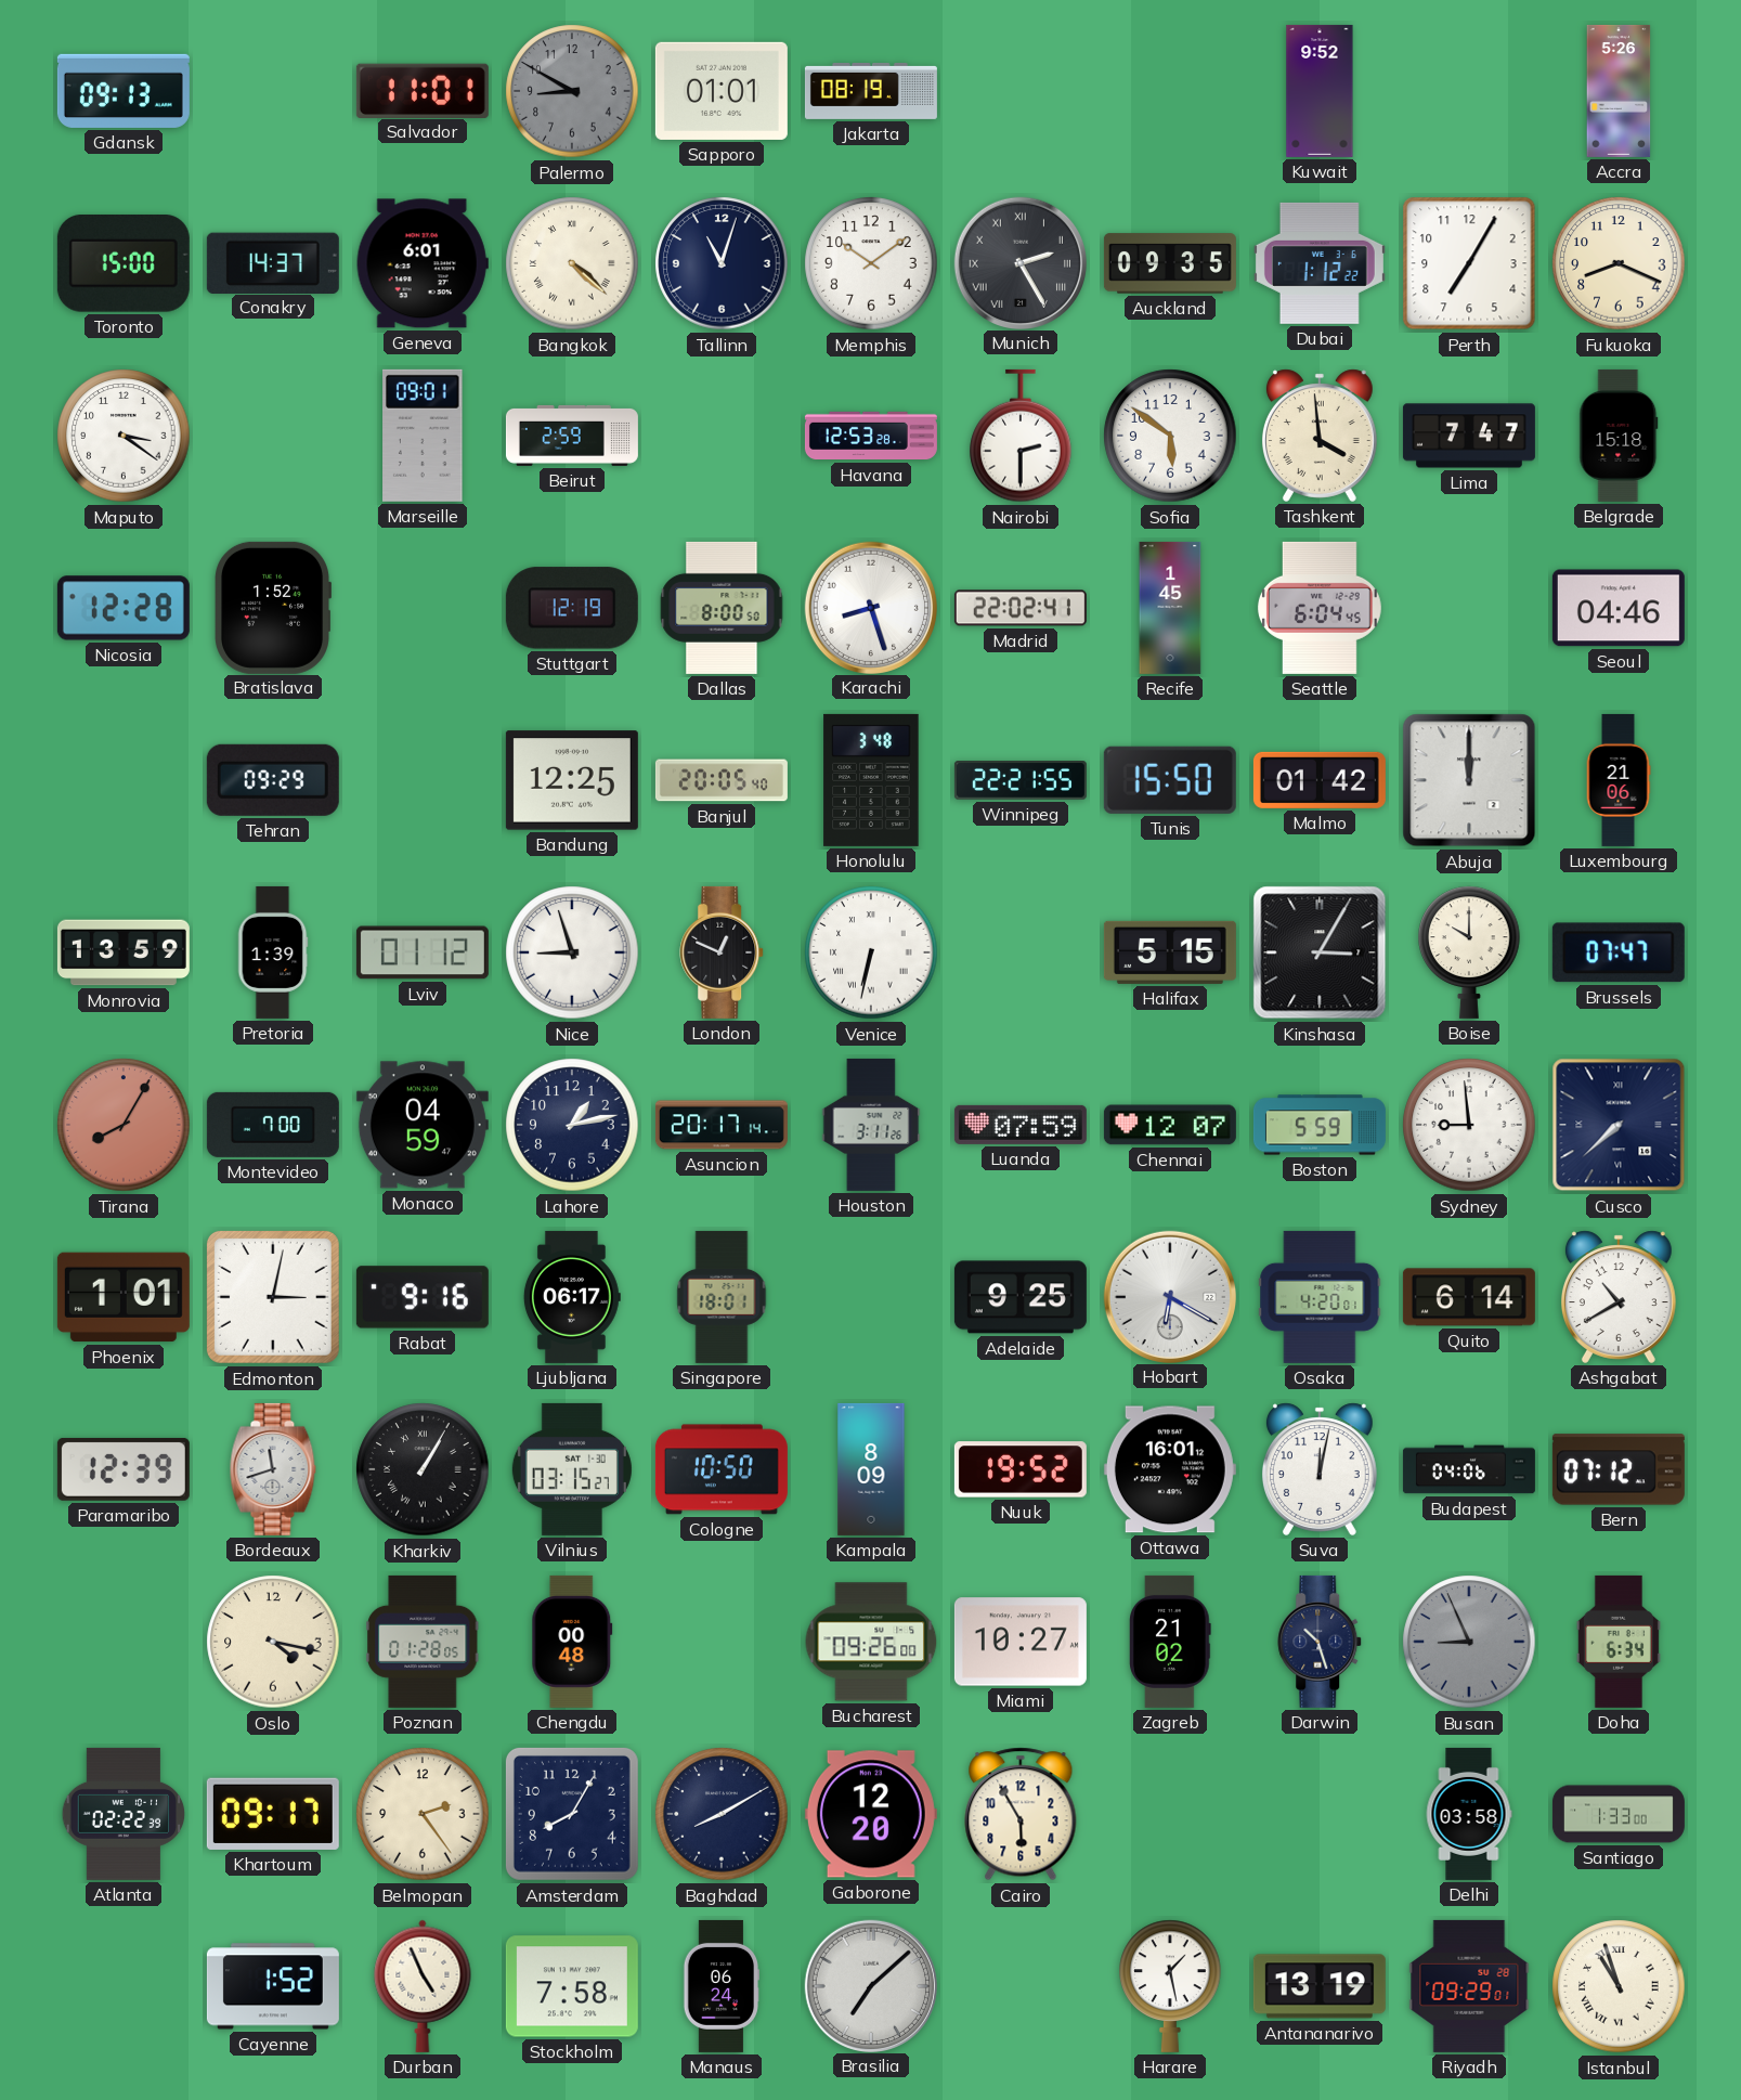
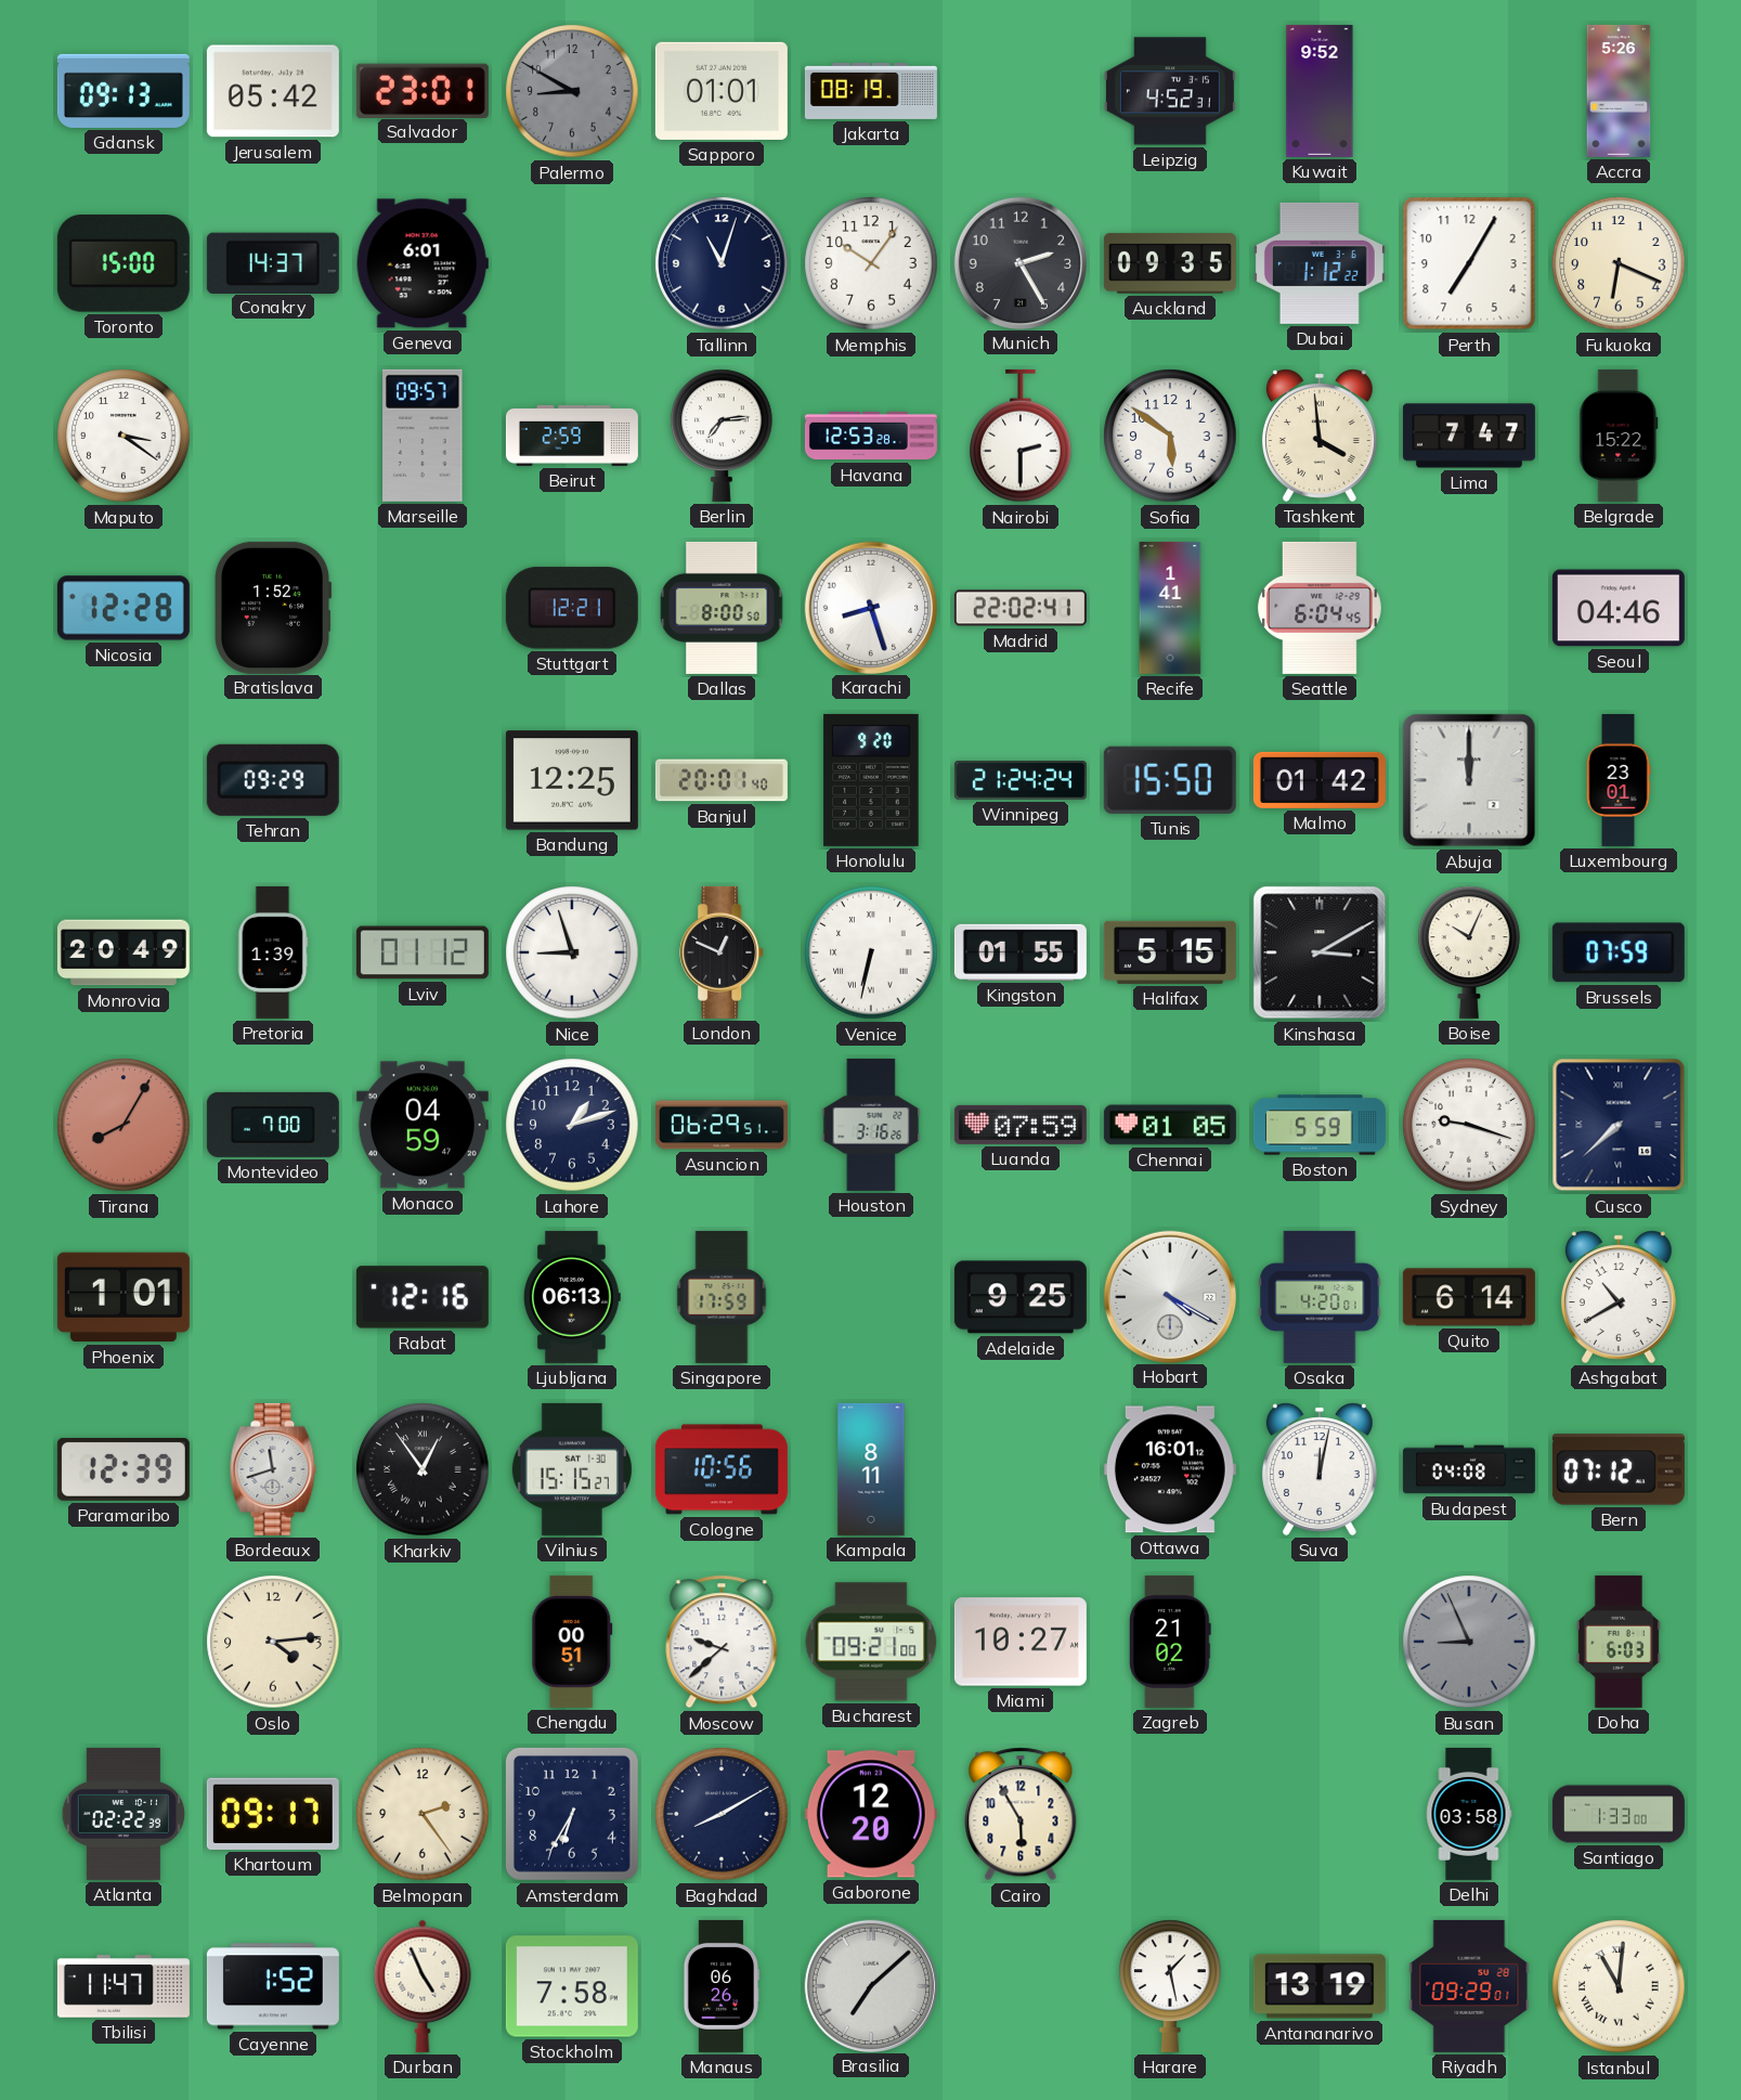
Jerusalem: none -> 05:42 (273, 91)
Salvador: 11:01 -> 23:01 (423, 90)
Leipzig: none -> 4:52 (1170, 91)
Bangkok: 4:22 -> none (572, 263)
Memphis: 10:09 -> 10:06 (871, 263)
Munich numerals: Roman -> Arabic (1019, 262)
Fukuoka: 8:19 -> 6:19 (1619, 263)
Marseille: 09:01 -> 09:57 (423, 436)
Berlin: none -> 7:14 (722, 436)
Belgrade: 15:18 -> 15:22 (1619, 436)
Stuttgart: 12:19 -> 12:21 (572, 608)
Recife: 1:45 -> 1:41 (1170, 608)
Banjul: 20:05 -> 20:01 (722, 780)
Honolulu: 3:48 -> 9:20 (871, 780)
Winnipeg: 22:21 -> 21:24 (1021, 780)
Luxembourg: 21:06 -> 23:01 (1619, 780)
Monrovia: 13:59 -> 20:49 (124, 952)
Kingston: none -> 01:55 (1021, 952)
Kinshasa: 3:05 -> 3:10 (1320, 952)
Boise: 10:00 -> 10:04 (1469, 952)
Brussels: 07:47 -> 07:59 (1619, 952)
Lahore: 1:13 -> 1:12 (572, 1125)
Asuncion: 20:17 -> 06:29 (722, 1125)
Houston: 3:11 -> 3:16 (871, 1125)
Chennai: 12:07 -> 01:05 (1170, 1125)
Sydney: 8:59 -> 9:18 (1469, 1125)
Edmonton: 3:02 -> none (273, 1297)
Rabat: 9:16 -> 12:16 (423, 1297)
Ljubljana: 06:17 -> 06:13 (572, 1297)
Singapore: 18:01 -> 17:59 (722, 1297)
Hobart: 6:20 -> 4:20 (1169, 1296)
Kharkiv: 1:05 -> 12:54 (423, 1469)
Vilnius: 03:15 -> 15:15 (572, 1469)
Cologne: 10:50 -> 10:56 (722, 1469)
Kampala: 8:09 -> 8:11 (871, 1469)
Nuuk: 19:52 -> none (1021, 1469)
Budapest: 04:06 -> 04:08 (1469, 1469)
Oslo: 4:17 -> 4:14 (273, 1642)
Poznan: 01:28 -> none (424, 1642)
Chengdu: 00:48 -> 00:51 (572, 1642)
Moscow: none -> 9:38 (722, 1642)
Bucharest: 09:26 -> 09:21 (871, 1642)
Darwin: 10:27 -> none (1321, 1642)
Doha: 6:34 -> 6:03 (1619, 1642)
Amsterdam: 8:05 -> 6:35 (572, 1814)
Tbilisi: none -> 11:47 (124, 1986)
Manaus: 06:24 -> 06:26 (722, 1986)
Istanbul: 10:57 -> 11:01 (1619, 1986)
